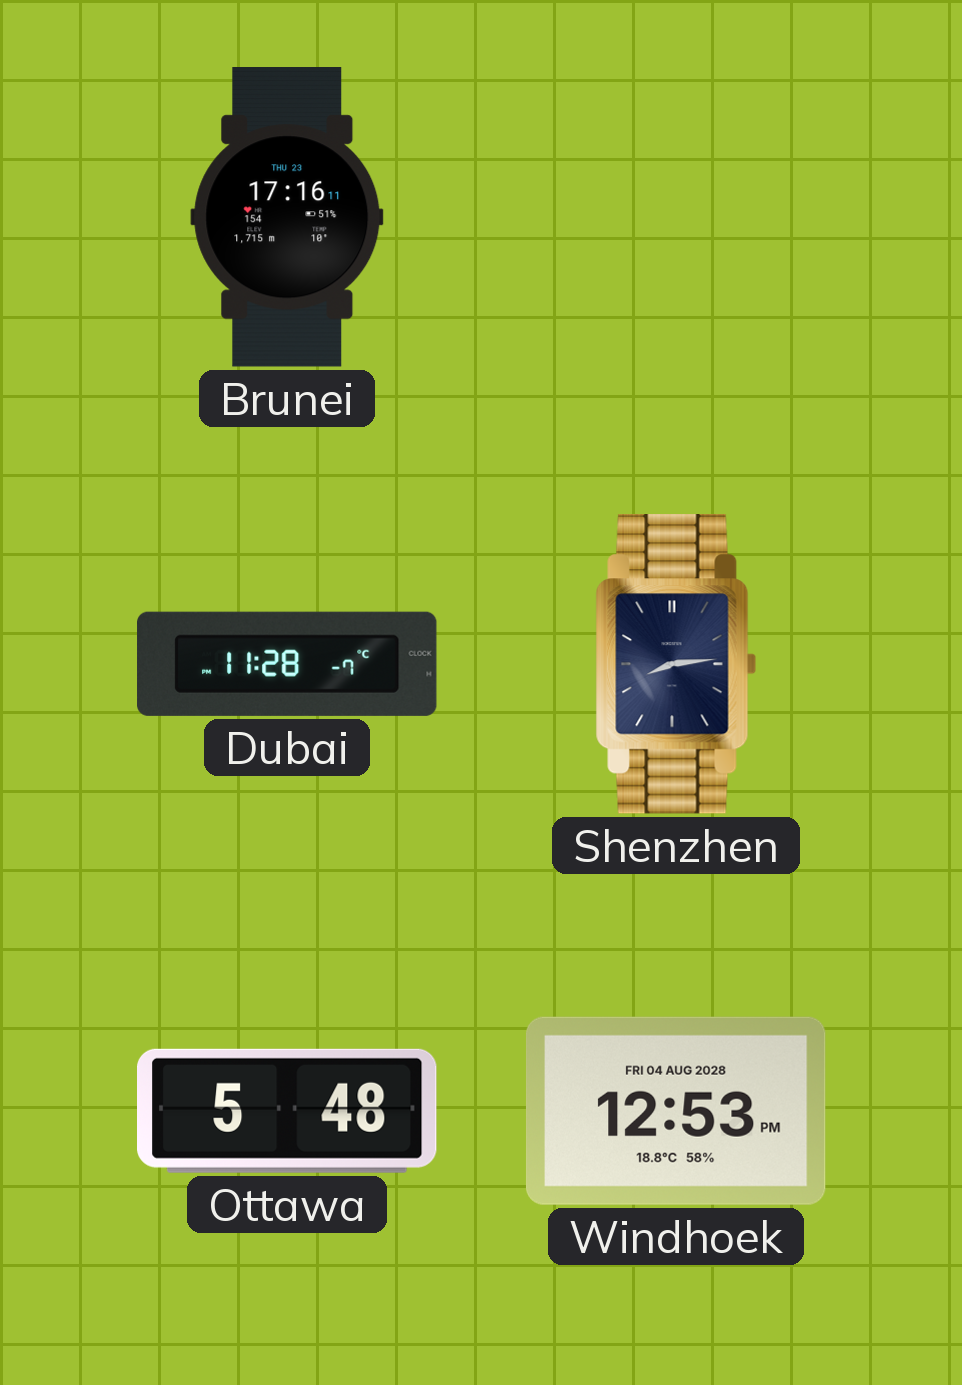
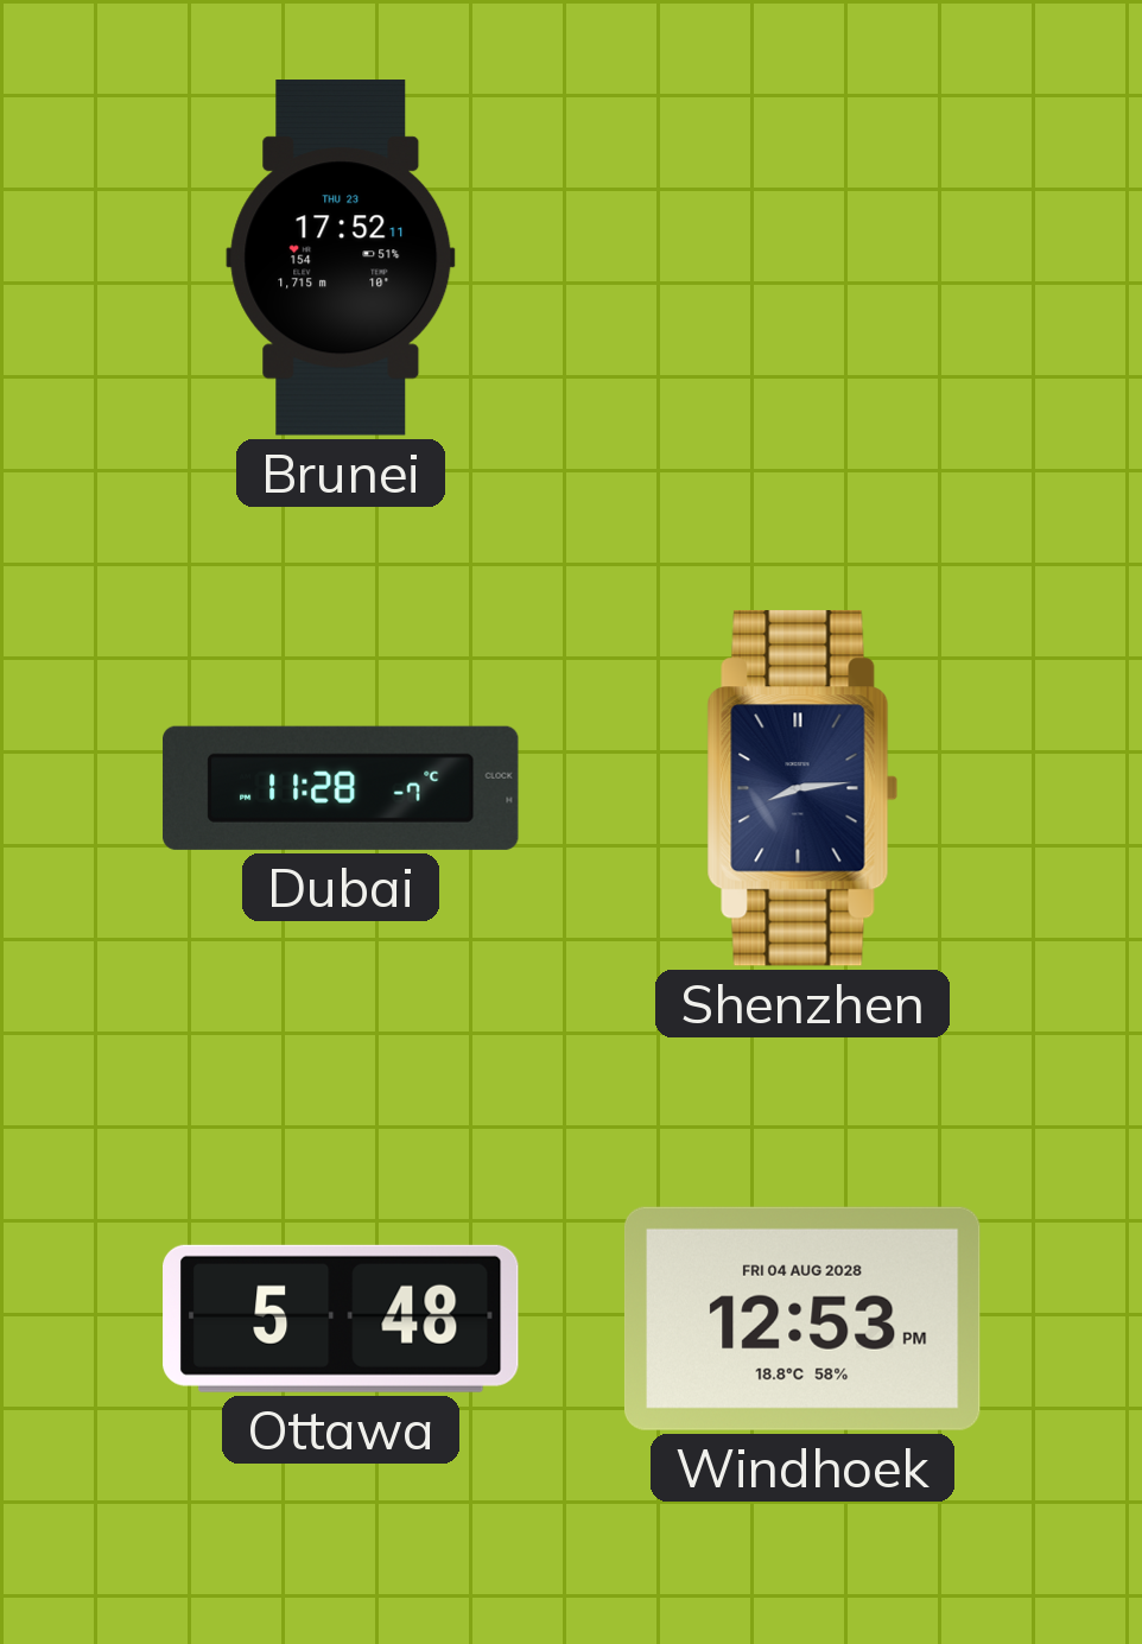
Brunei: 17:16 -> 17:52 (341, 258)
